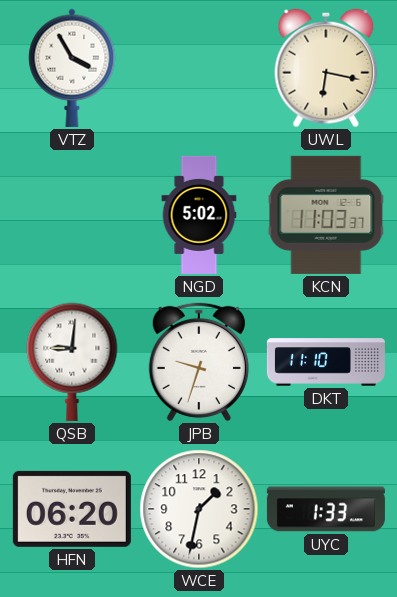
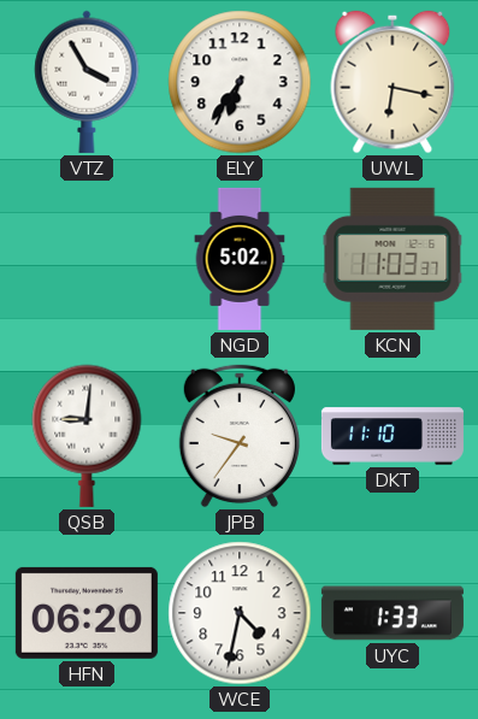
ELY: none -> 6:36 (240, 82)
JPB: 9:33 -> 9:36 (240, 436)
WCE: 1:32 -> 4:32 (240, 613)
